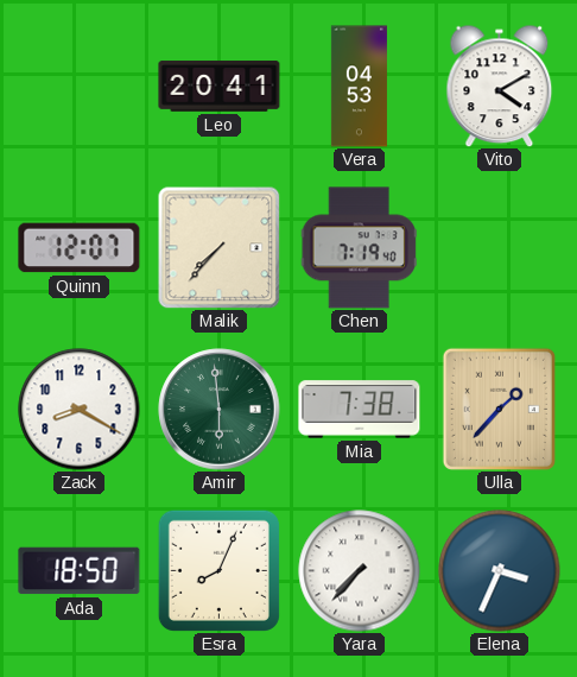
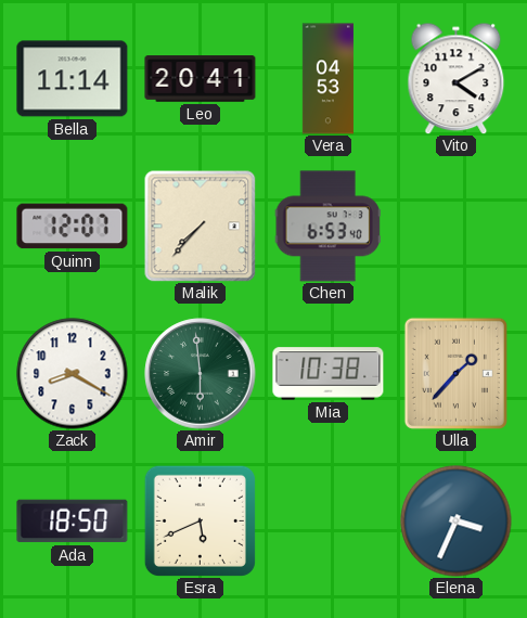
Bella: none -> 11:14 (73, 79)
Chen: 7:19 -> 6:53 (327, 227)
Mia: 7:38 -> 10:38 (329, 374)
Esra: 8:04 -> 5:41 (200, 520)
Yara: 7:37 -> none (360, 571)
